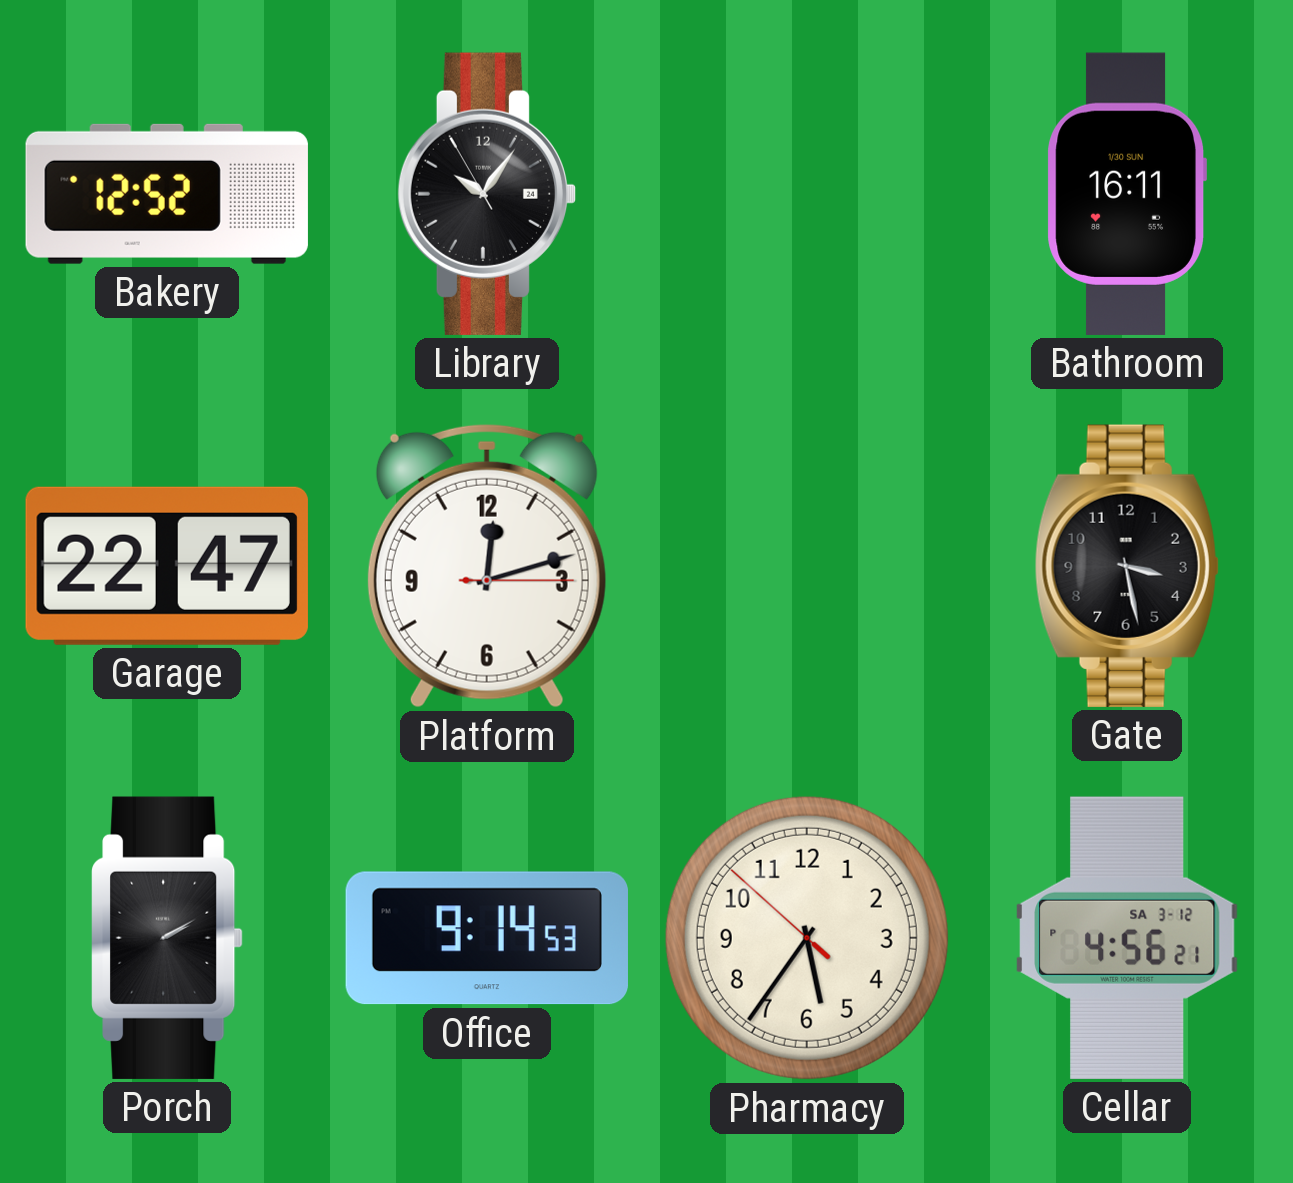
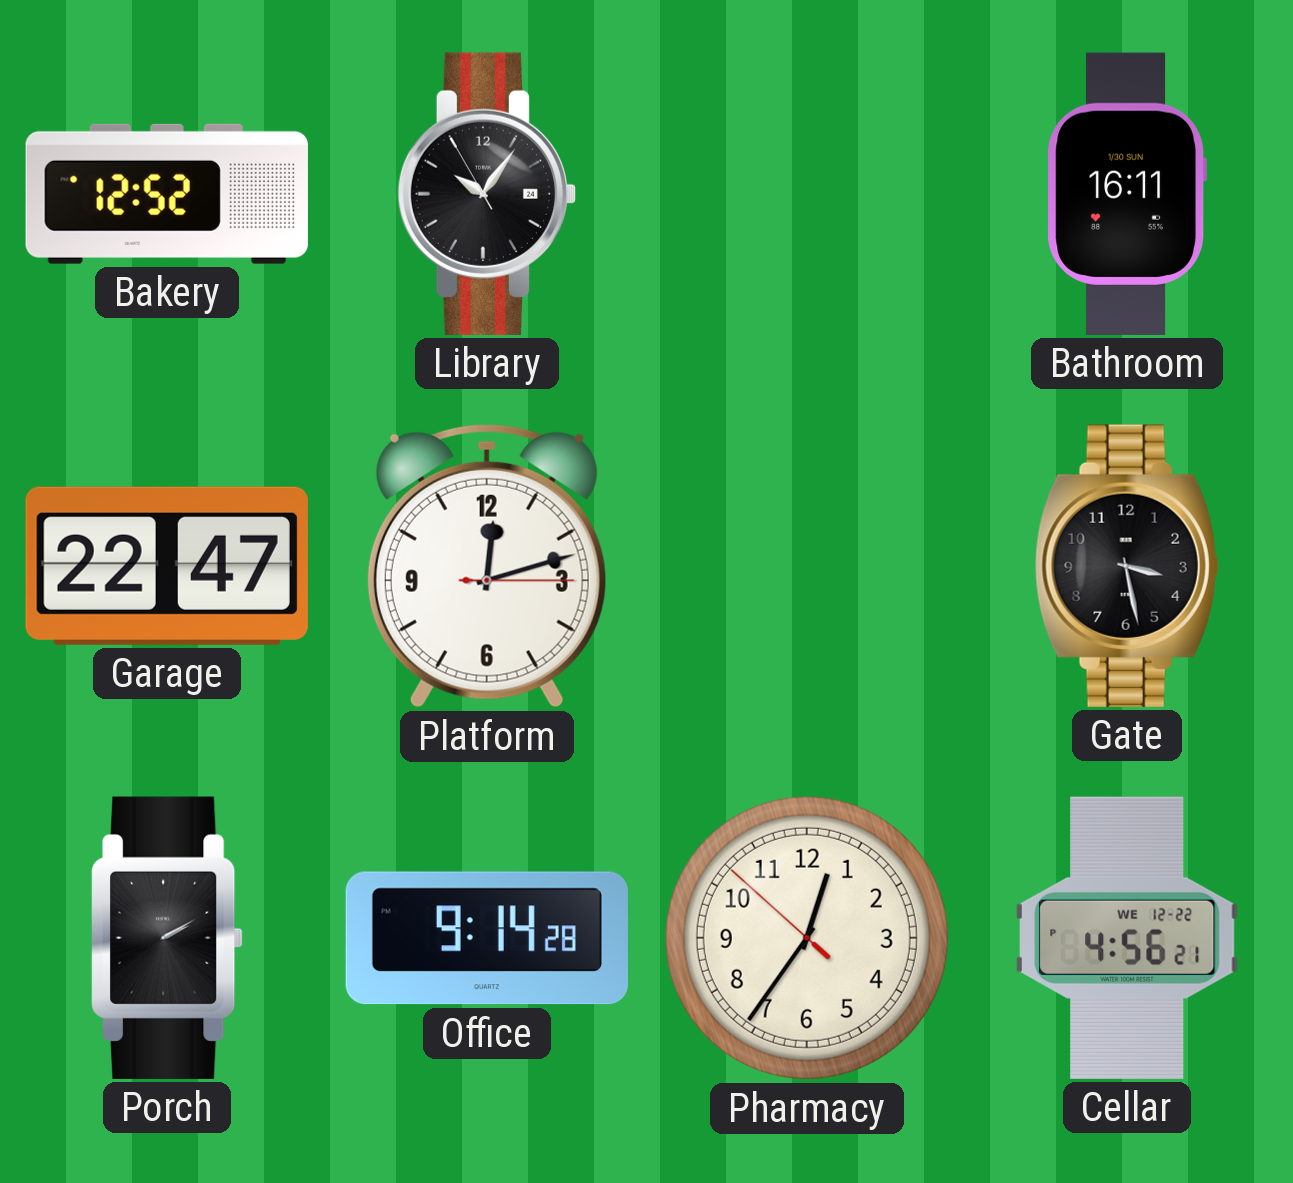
Office: 9:14:53 -> 9:14:28 (487, 938)
Pharmacy: 5:35 -> 12:35 (807, 938)
Cellar date: SA 3-12 -> WE 12-22 (1127, 938)
